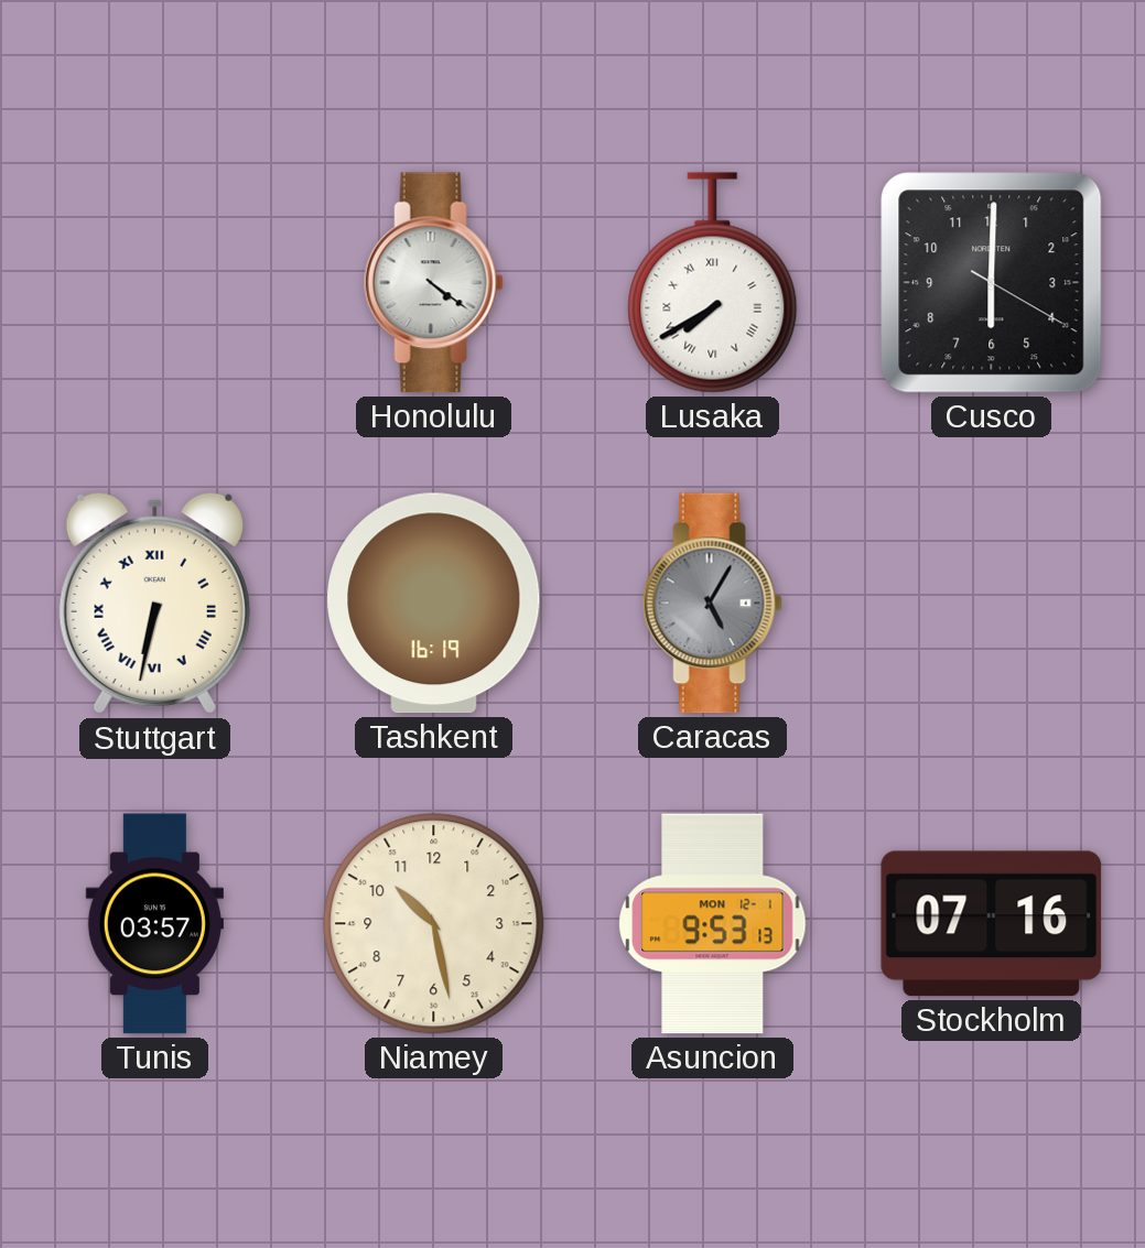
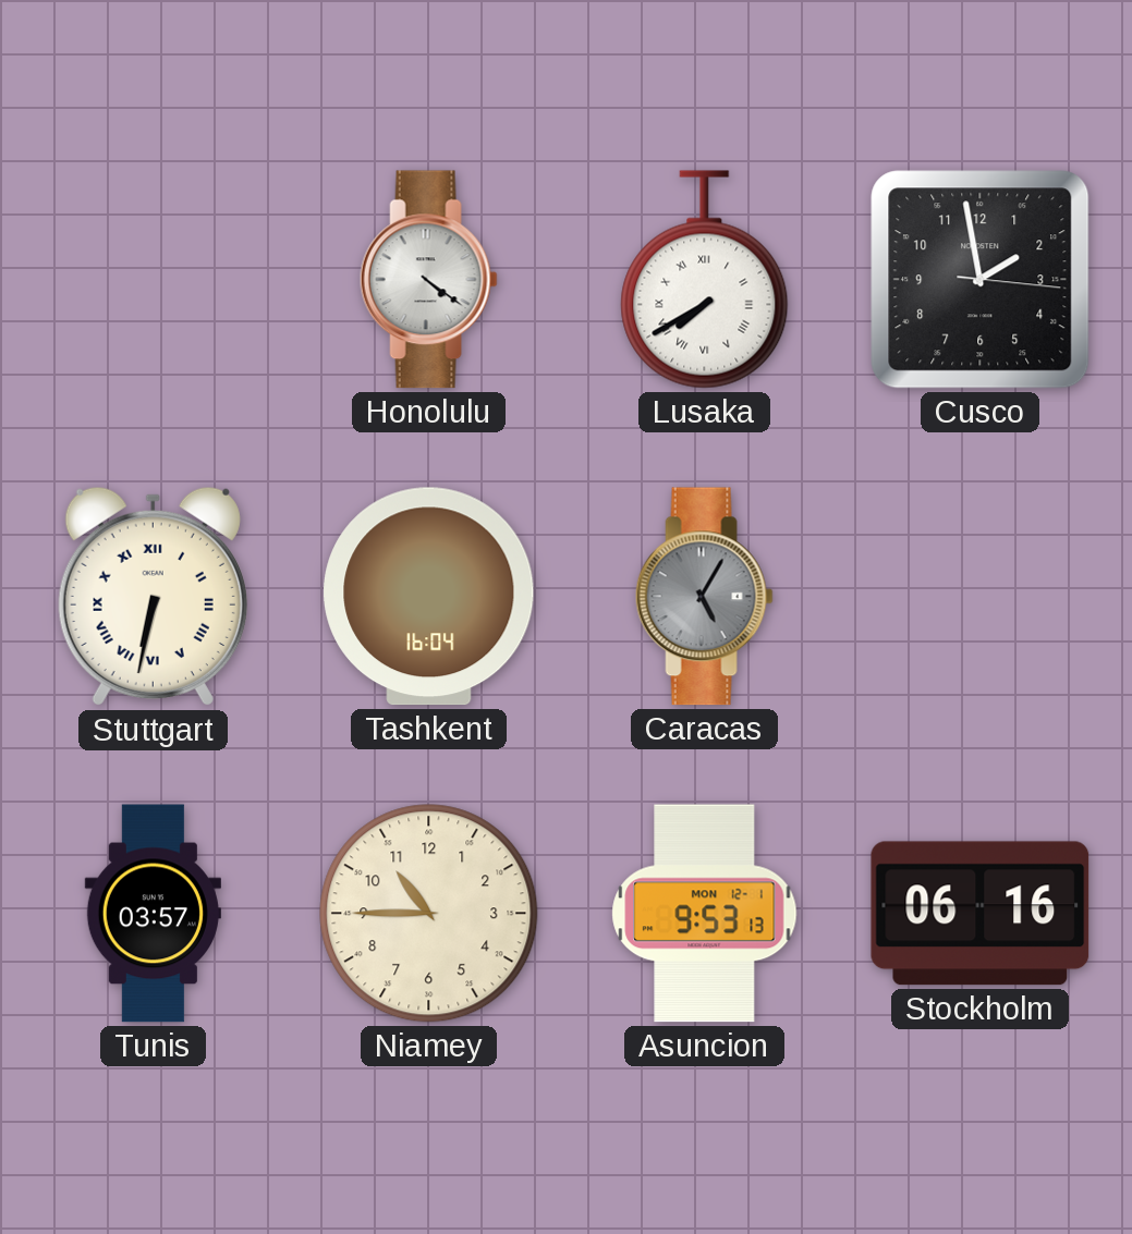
Cusco: 6:00 -> 1:58 (981, 280)
Tashkent: 16:19 -> 16:04 (429, 597)
Niamey: 10:28 -> 10:45 (429, 914)
Stockholm: 07:16 -> 06:16 (981, 914)
